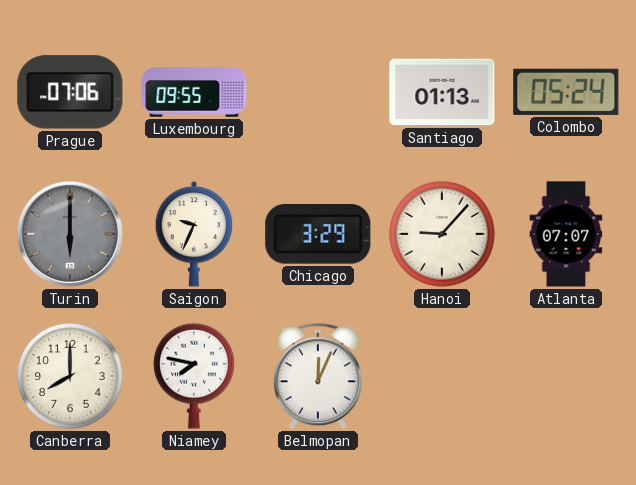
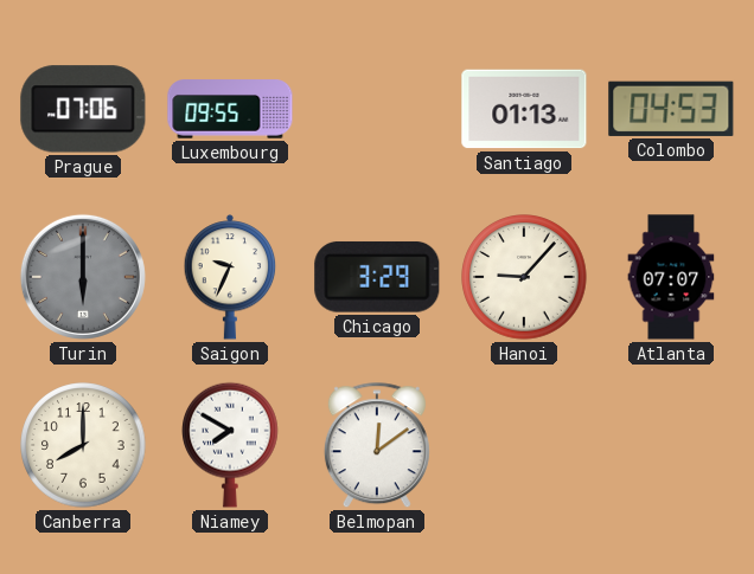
Colombo: 05:24 -> 04:53 (671, 109)
Niamey: 7:47 -> 7:50 (231, 445)
Belmopan: 12:04 -> 12:09 (377, 446)
